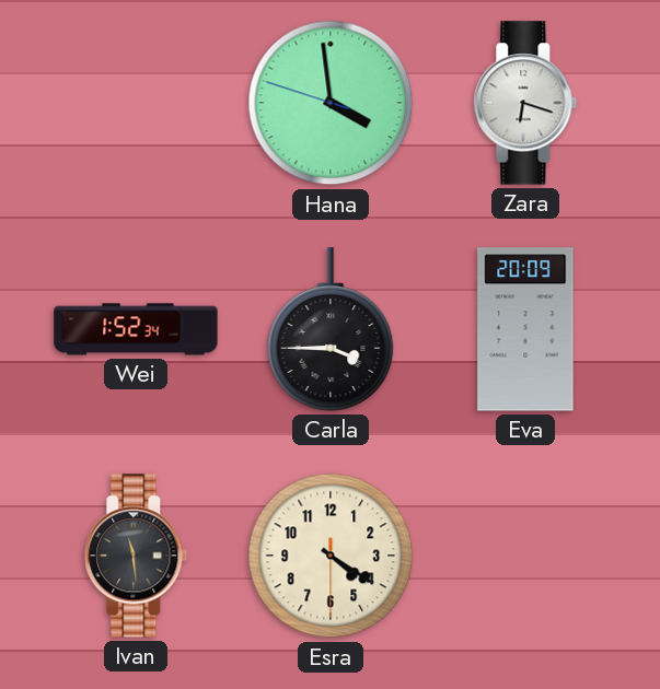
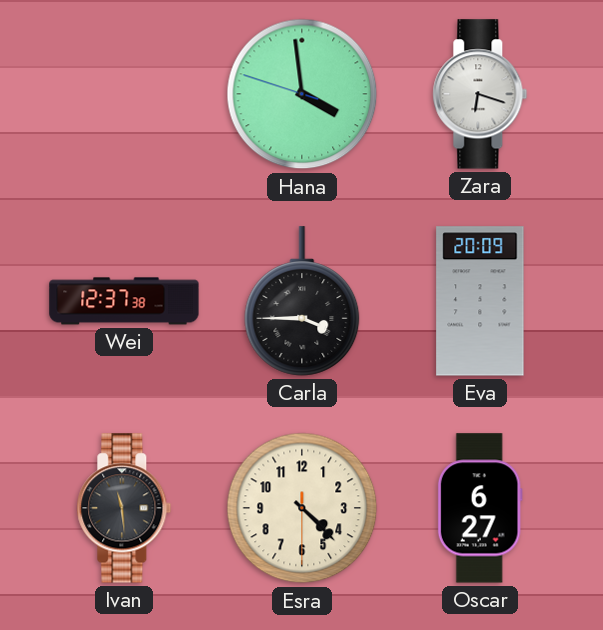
Wei: 1:52 -> 12:37 (124, 301)
Esra: 4:20 -> 4:22 (302, 508)
Oscar: none -> 6:27 (480, 508)
